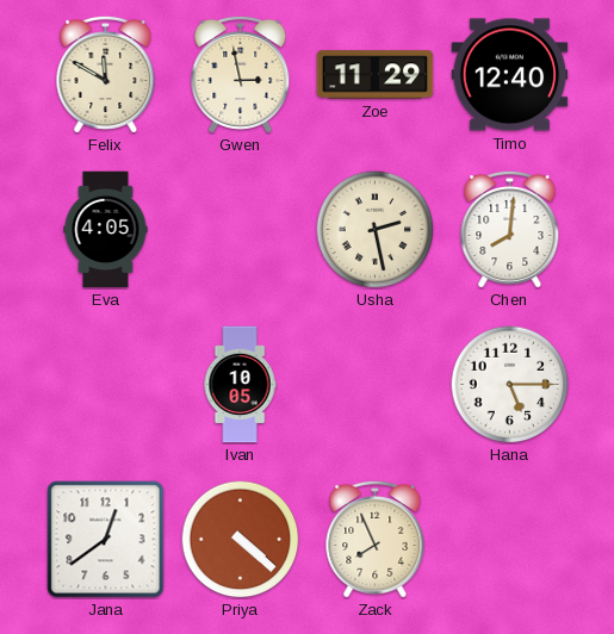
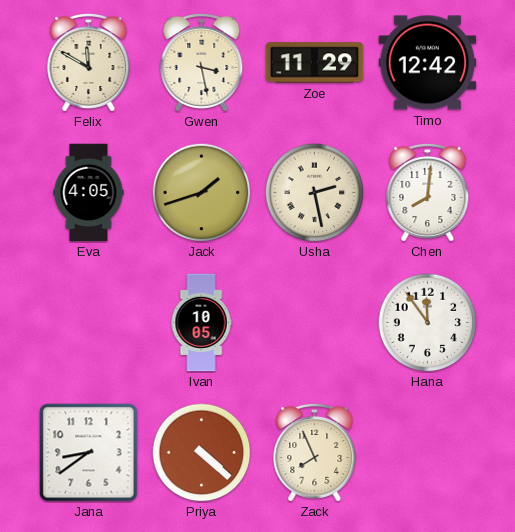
Gwen: 2:58 -> 3:28 (202, 62)
Timo: 12:40 -> 12:42 (428, 63)
Jack: none -> 1:42 (202, 193)
Hana: 5:15 -> 11:54 (428, 323)
Jana: 12:39 -> 8:39 (89, 453)
